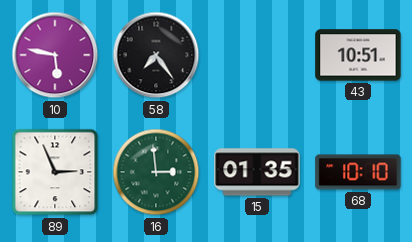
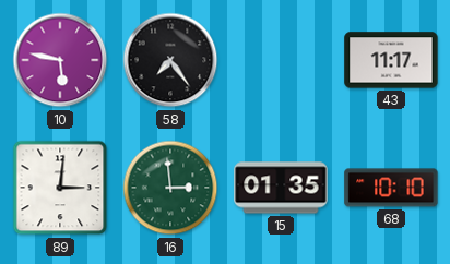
43: 10:51 -> 11:17 (391, 60)
89: 2:56 -> 3:01 (60, 188)
